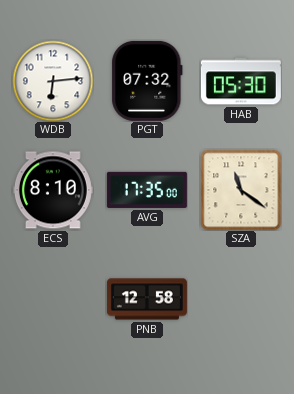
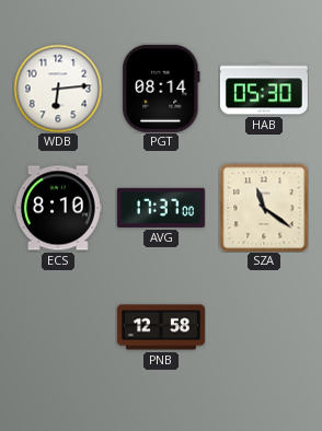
PGT: 07:32 -> 08:14 (161, 89)
AVG: 17:35 -> 17:37 (161, 208)
